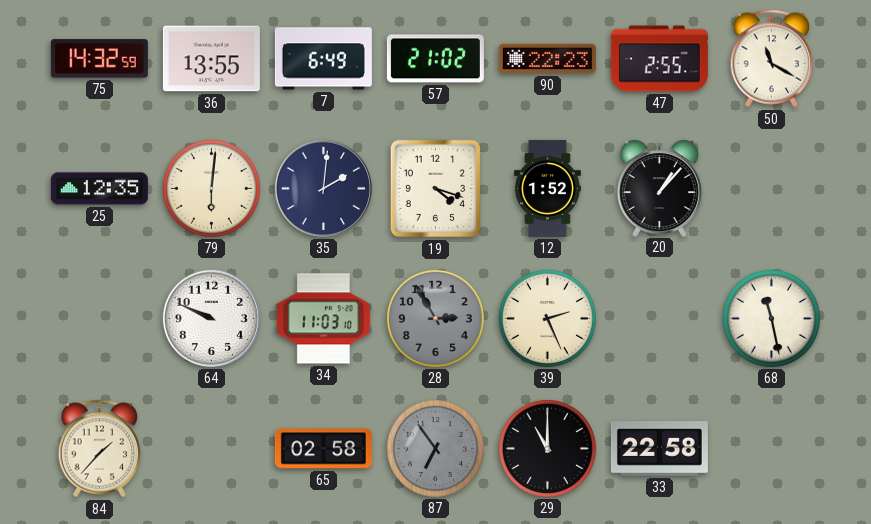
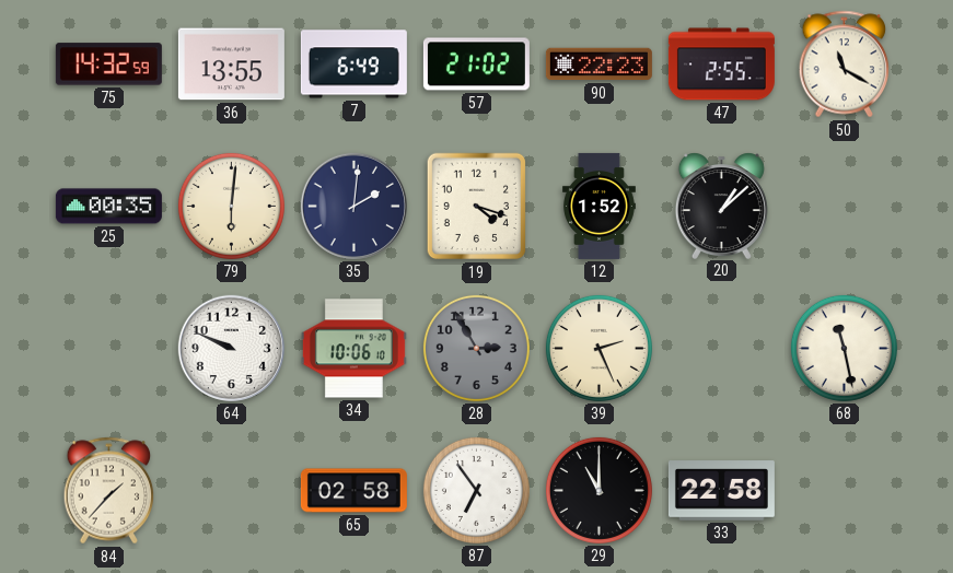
25: 12:35 -> 00:35 (108, 207)
20: 1:07 -> 1:08 (721, 206)
34: 11:03 -> 10:06 (353, 349)
87 dial: grey -> white (476, 490)
